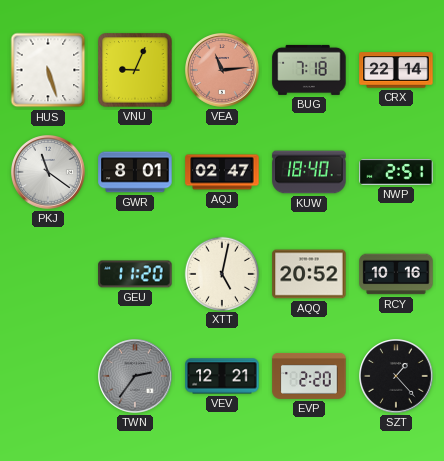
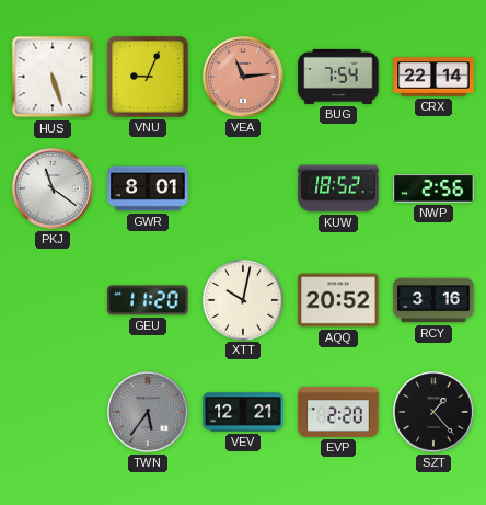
BUG: 7:18 -> 7:54 (338, 77)
AQJ: 02:47 -> none (222, 172)
KUW: 18:40 -> 18:52 (338, 188)
NWP: 2:51 -> 2:56 (433, 188)
XTT: 5:02 -> 10:02 (242, 299)
RCY: 10:16 -> 3:16 (433, 300)
TWN: 2:36 -> 5:36 (149, 413)
